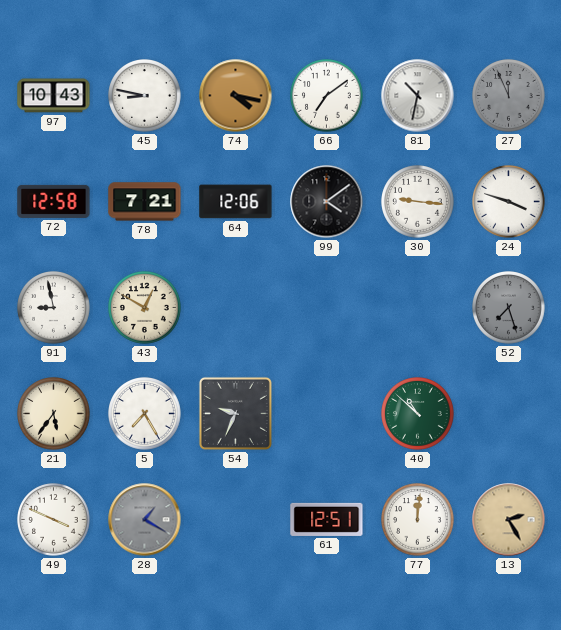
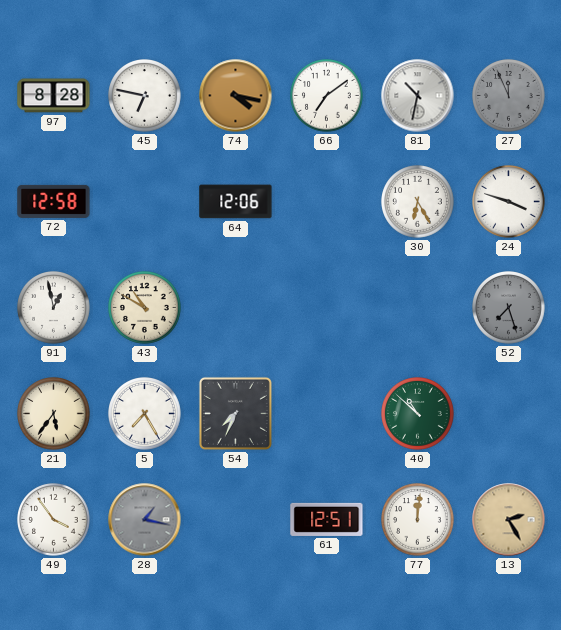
97: 10:43 -> 8:28 (54, 96)
45: 8:47 -> 6:47 (145, 96)
78: 7:21 -> none (145, 202)
99: 4:09 -> none (327, 202)
30: 9:16 -> 6:25 (418, 202)
91: 8:58 -> 12:58 (54, 308)
43: 12:50 -> 10:50 (145, 308)
54: 9:34 -> 7:34 (235, 413)
49: 3:49 -> 3:54 (54, 520)
28: 1:20 -> 1:17 (145, 520)
